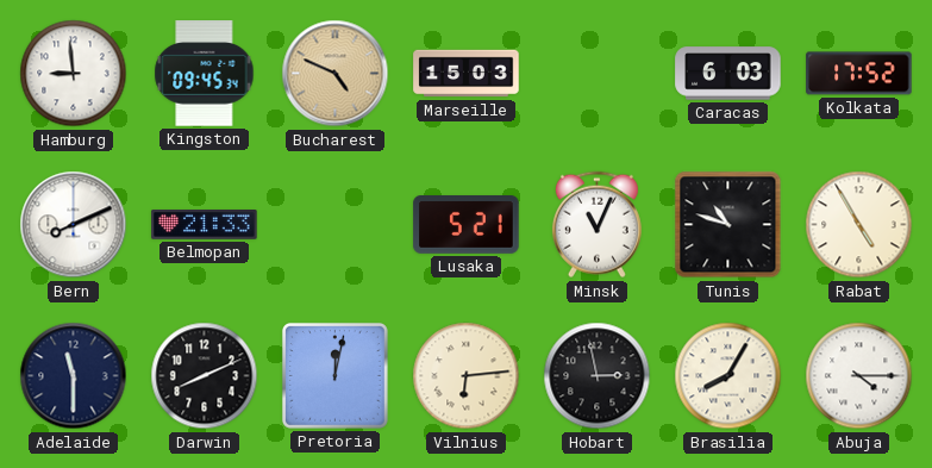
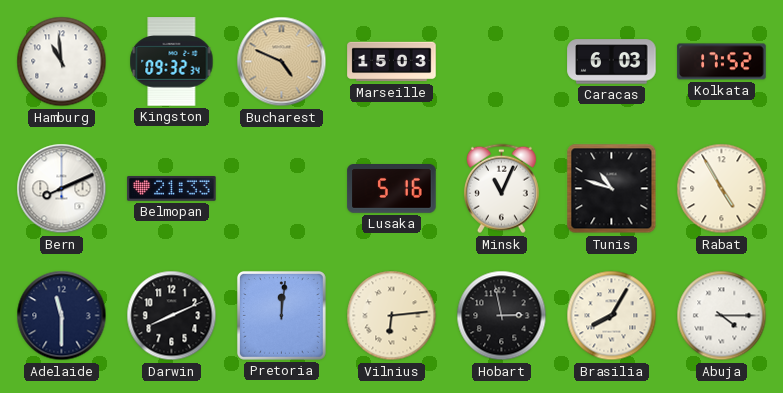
Hamburg: 8:59 -> 10:59 (62, 62)
Kingston: 09:45 -> 09:32 (172, 62)
Lusaka: 5:21 -> 5:16 (392, 189)
Pretoria: 12:02 -> 12:01 (281, 315)
